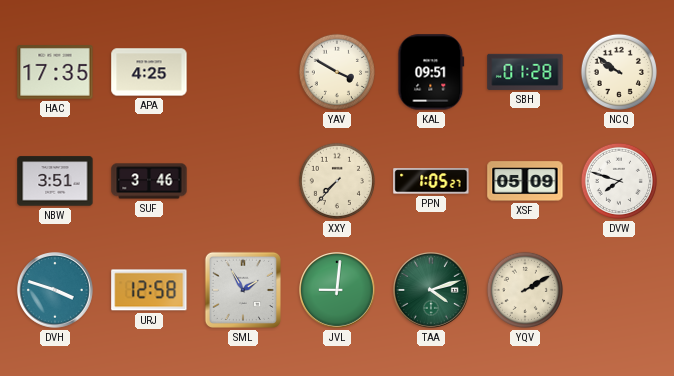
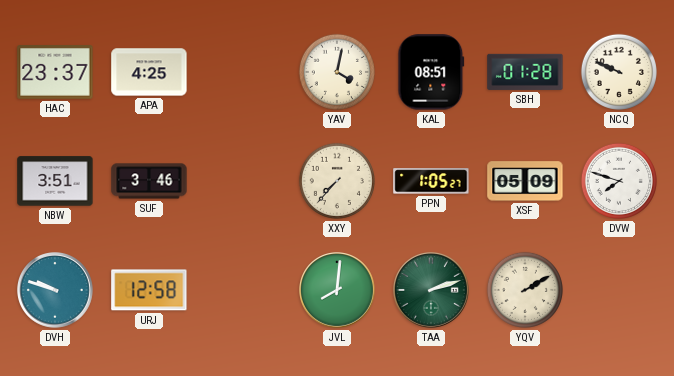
HAC: 17:35 -> 23:37 (55, 72)
YAV: 3:50 -> 4:02 (337, 72)
KAL: 09:51 -> 08:51 (431, 72)
NCQ: 9:51 -> 9:49 (619, 72)
DVH: 3:48 -> 9:48 (56, 291)
SML: 1:55 -> none (243, 290)
JVL: 9:01 -> 8:01 (338, 291)
TAA: 4:12 -> 2:12 (432, 291)
